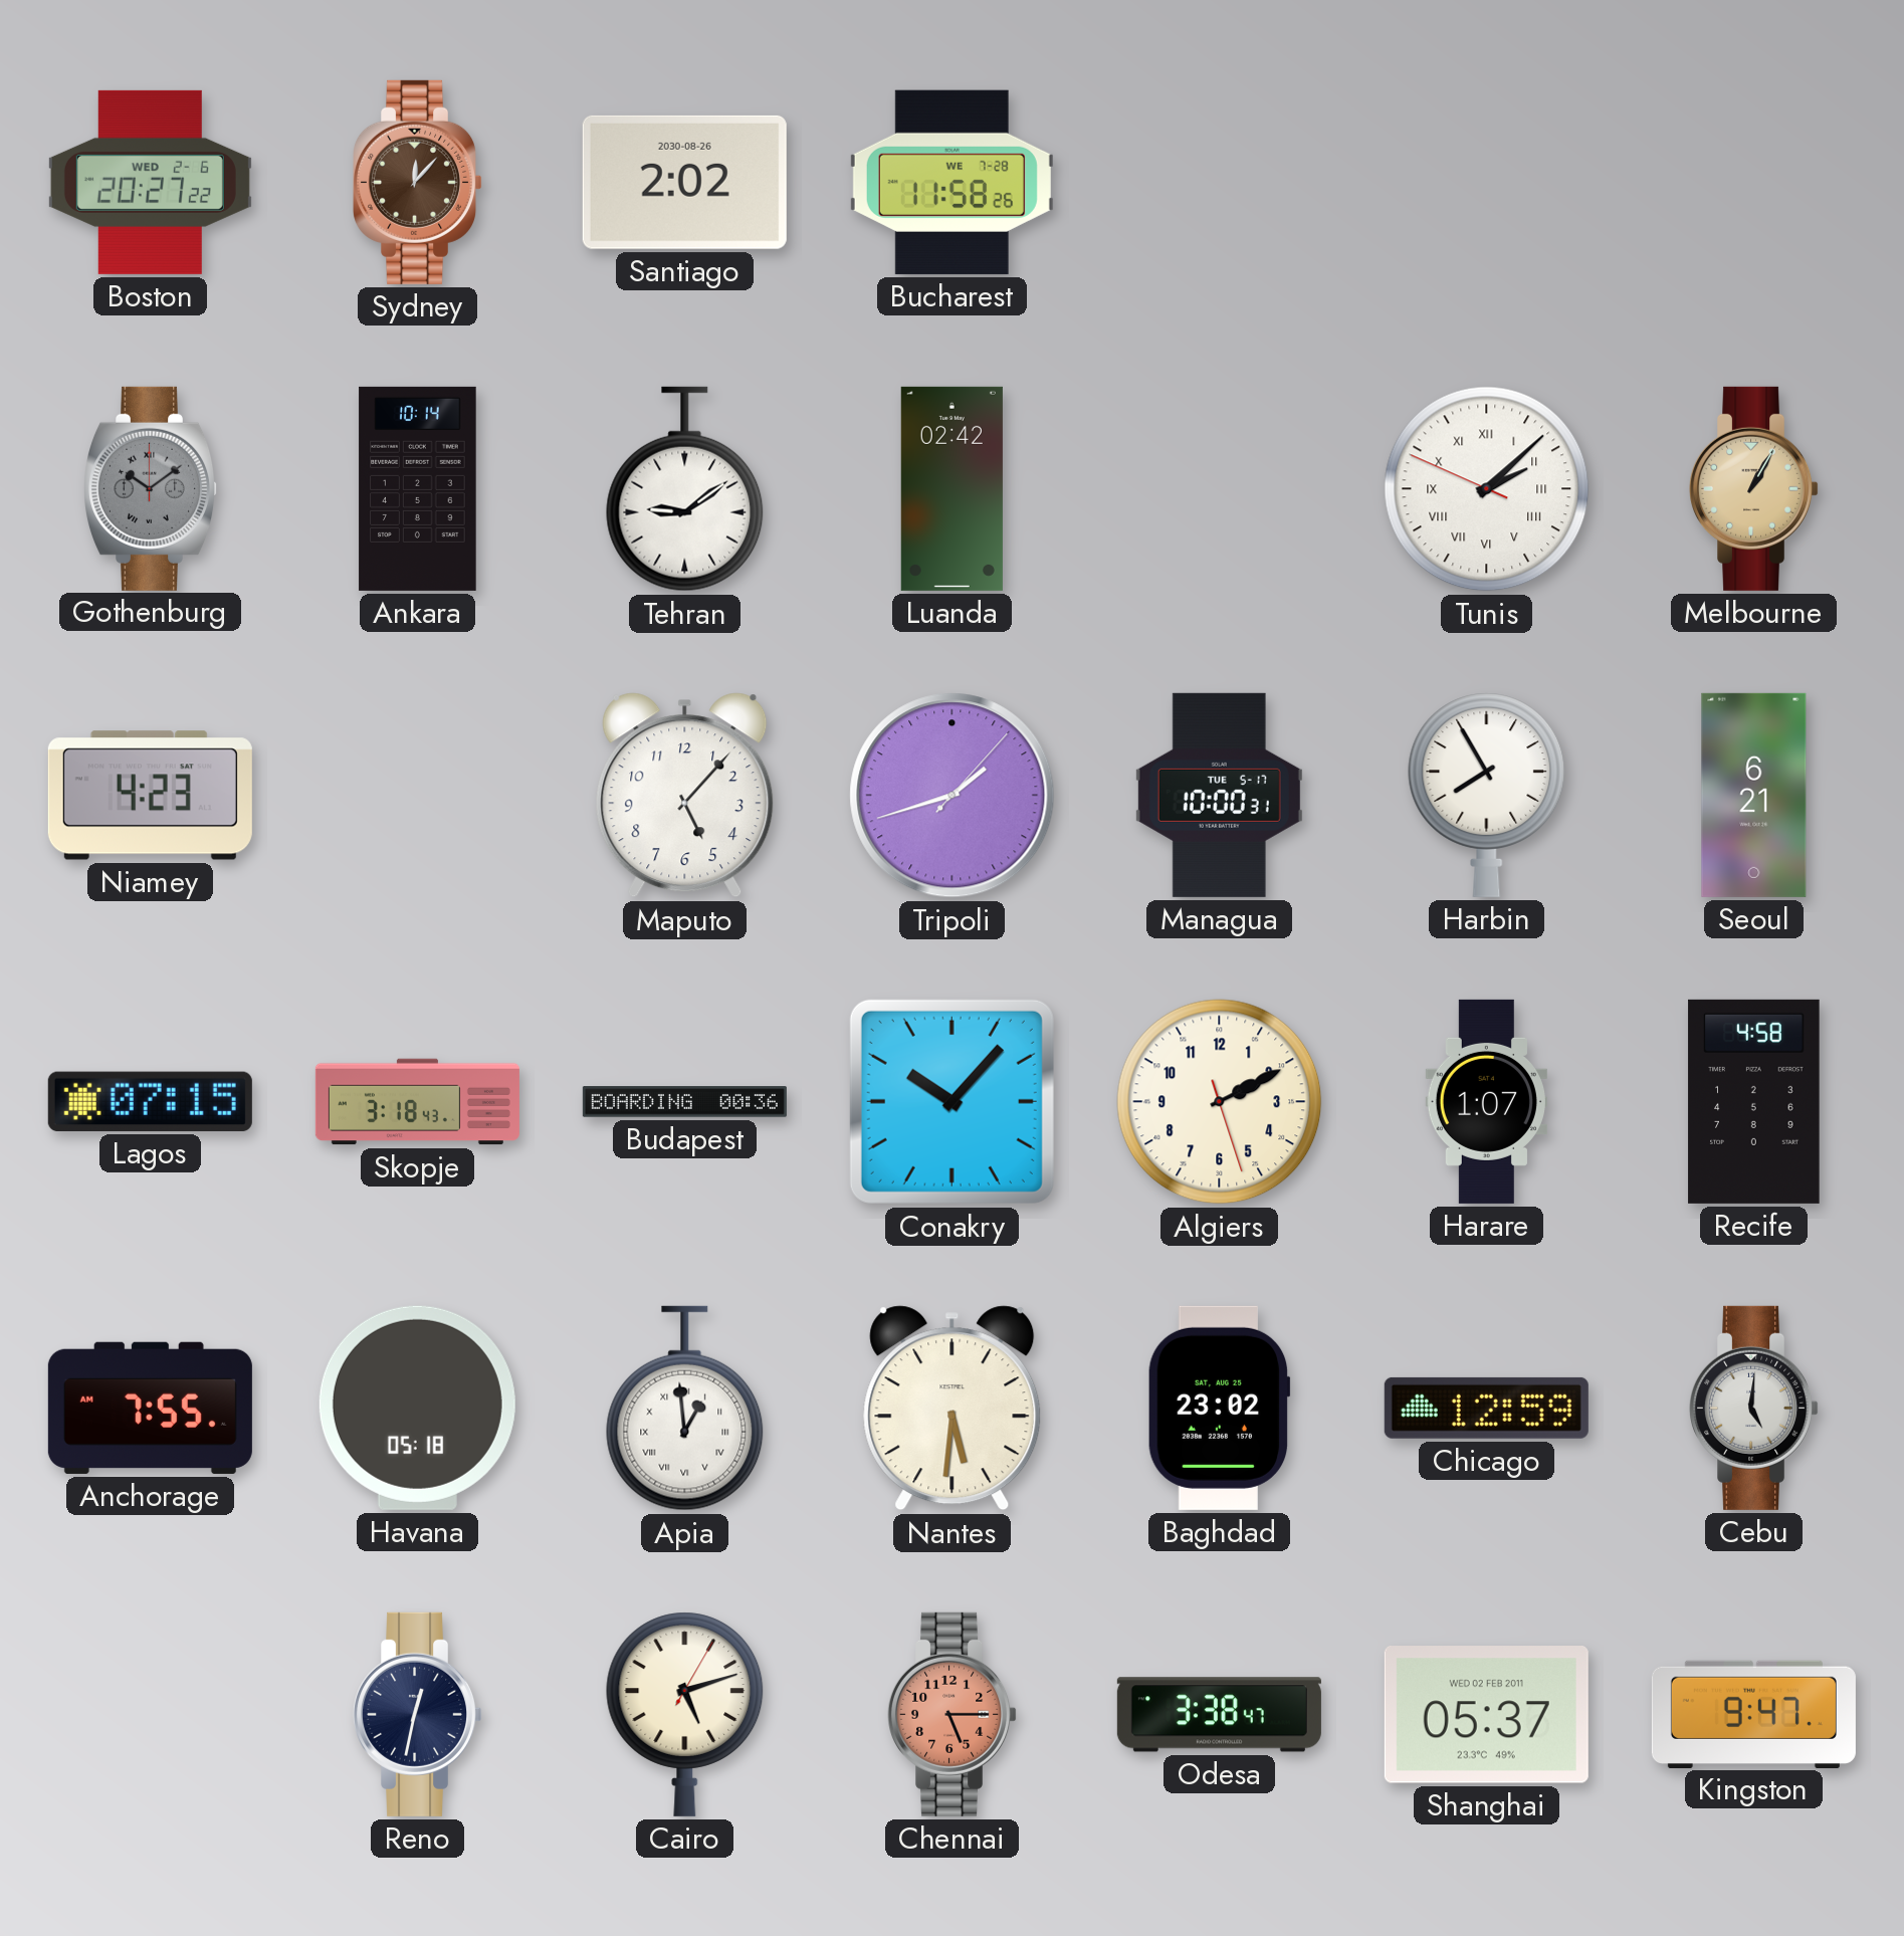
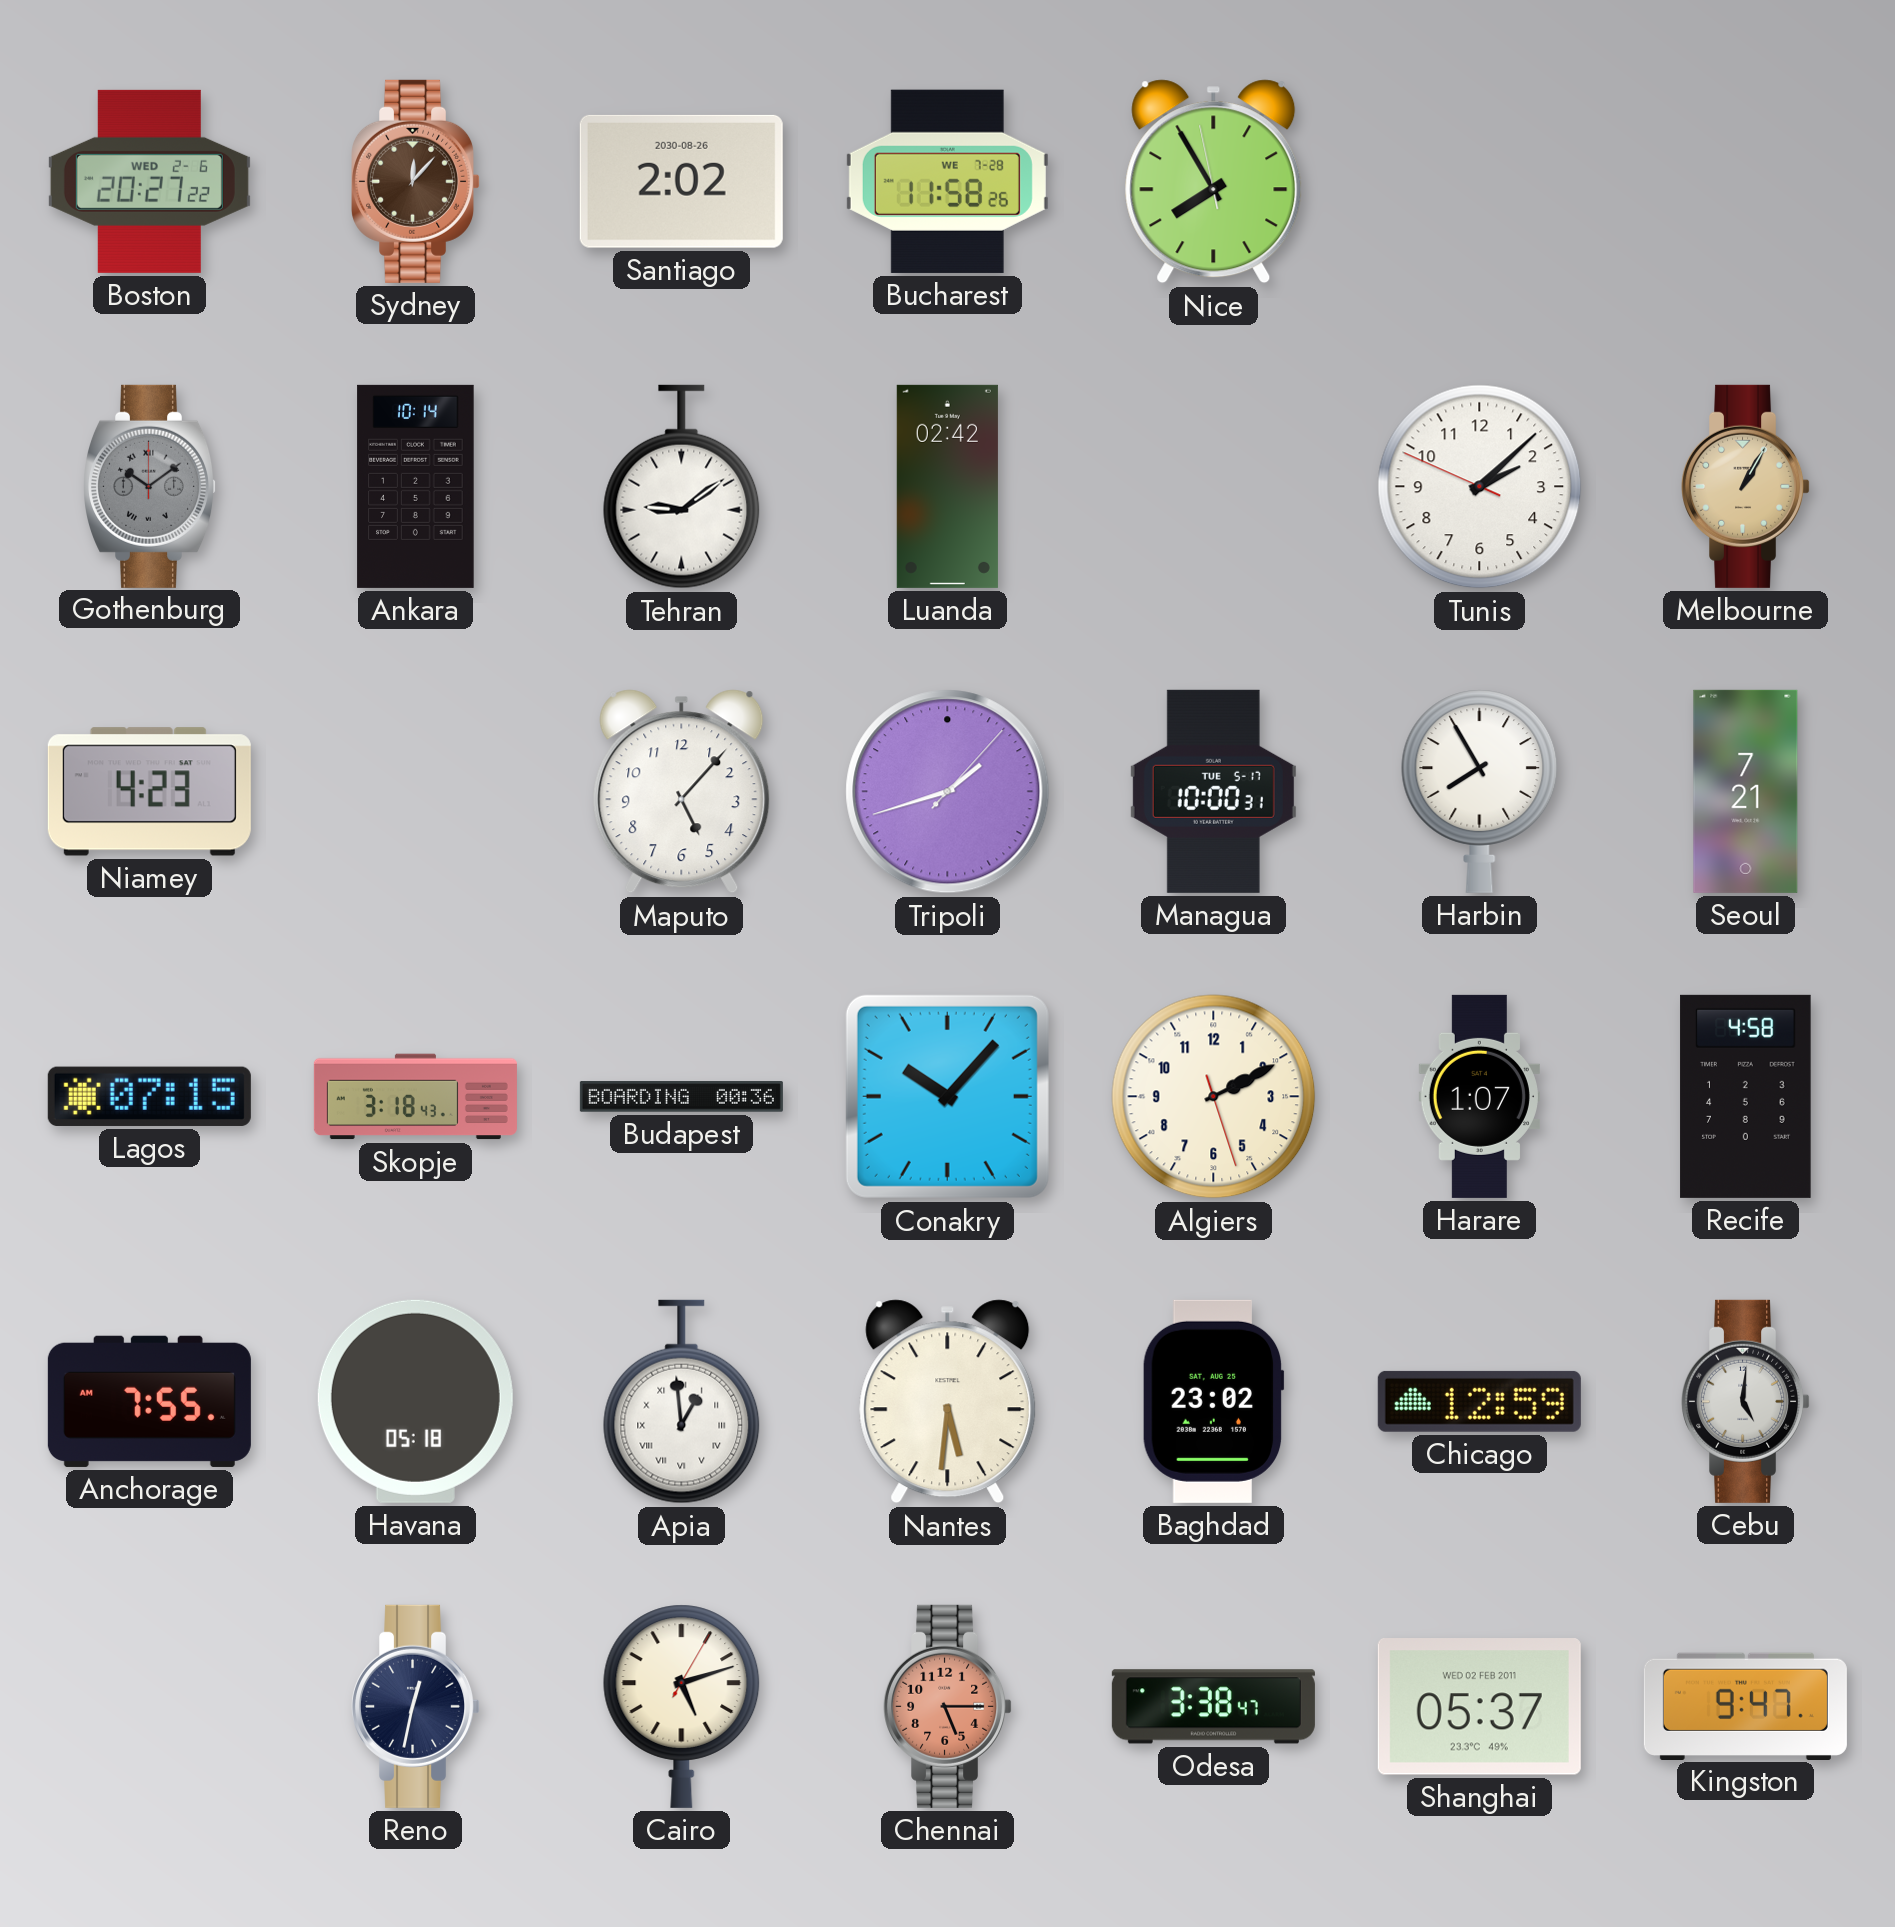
Nice: none -> 7:54 (1214, 182)
Tunis numerals: Roman -> Arabic (1480, 487)
Seoul: 6:21 -> 7:21 (1746, 791)
